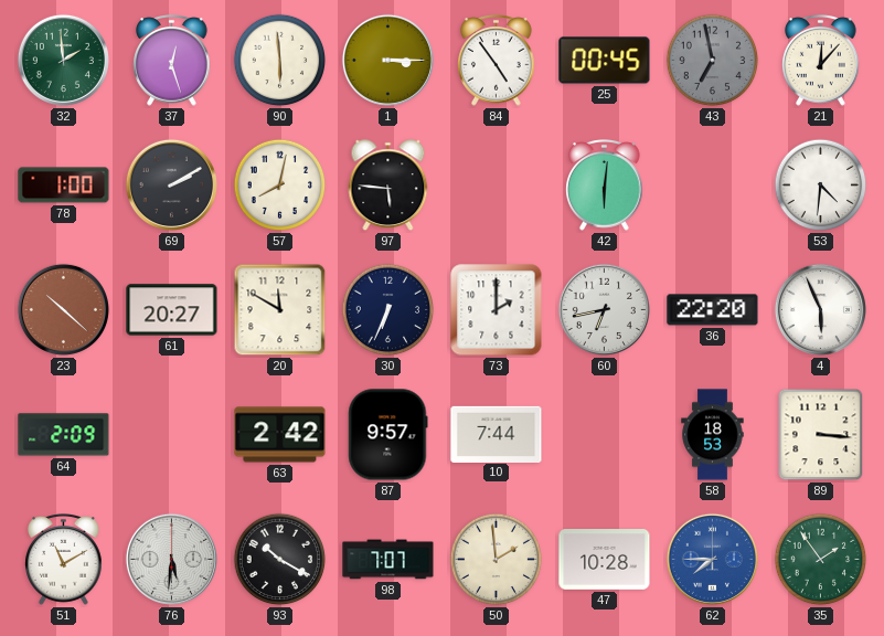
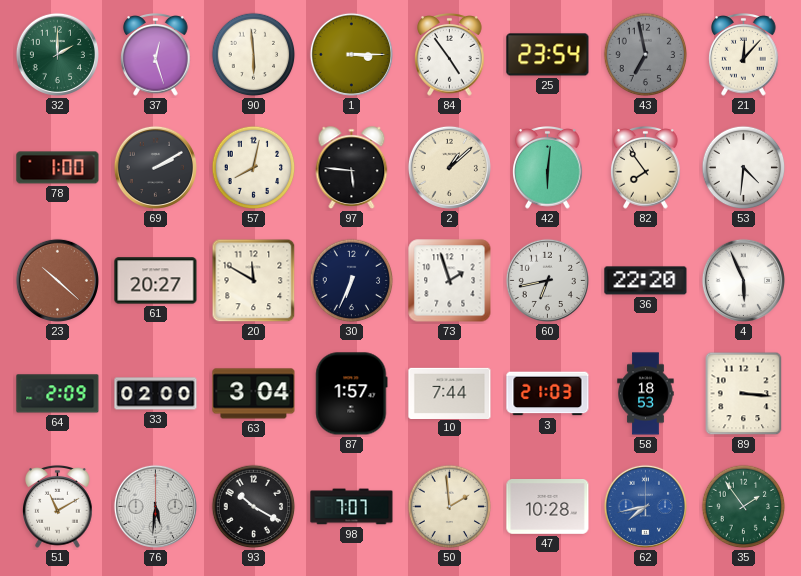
32: 1:59 -> 2:00 (57, 54)
25: 00:45 -> 23:54 (548, 55)
2: none -> 1:08 (449, 167)
82: none -> 7:54 (646, 168)
73: 2:00 -> 1:57 (450, 281)
33: none -> 02:00 (156, 394)
63: 2:42 -> 3:04 (254, 394)
87: 9:57 -> 1:57 (352, 394)
3: none -> 21:03 (548, 394)
62: 7:45 -> 7:43 (645, 506)
